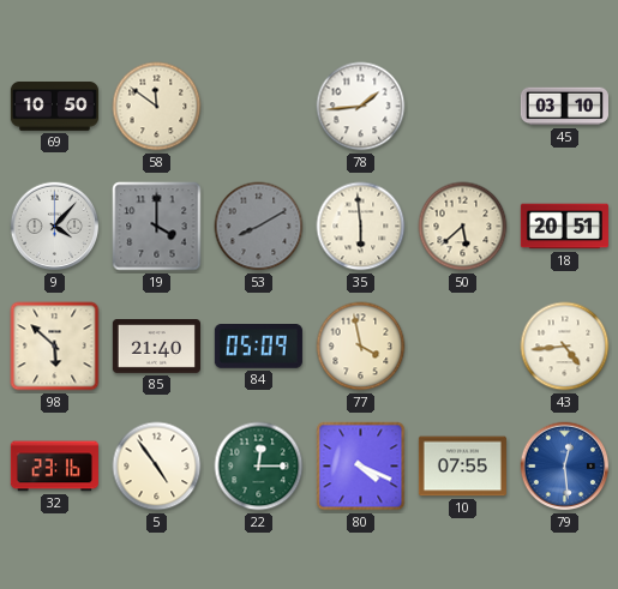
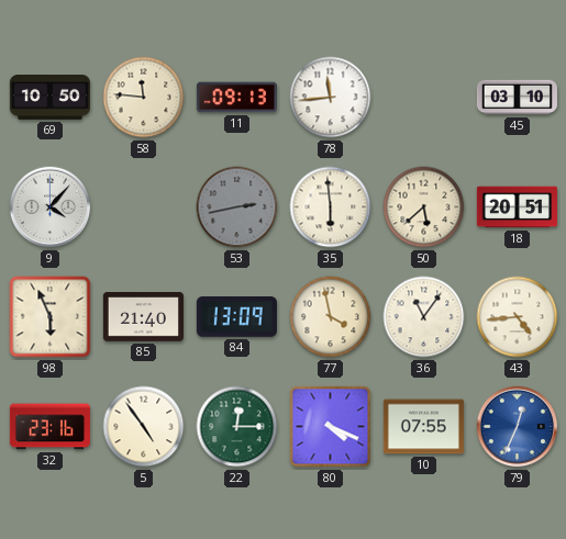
58: 11:51 -> 11:46 (144, 98)
11: none -> 09:13 (236, 98)
78: 1:44 -> 11:44 (331, 98)
19: 4:00 -> none (157, 227)
53: 8:10 -> 2:43 (237, 207)
98: 5:52 -> 5:56 (51, 317)
84: 05:09 -> 13:09 (236, 317)
36: none -> 11:06 (424, 317)
79: 12:29 -> 12:34 (518, 427)
